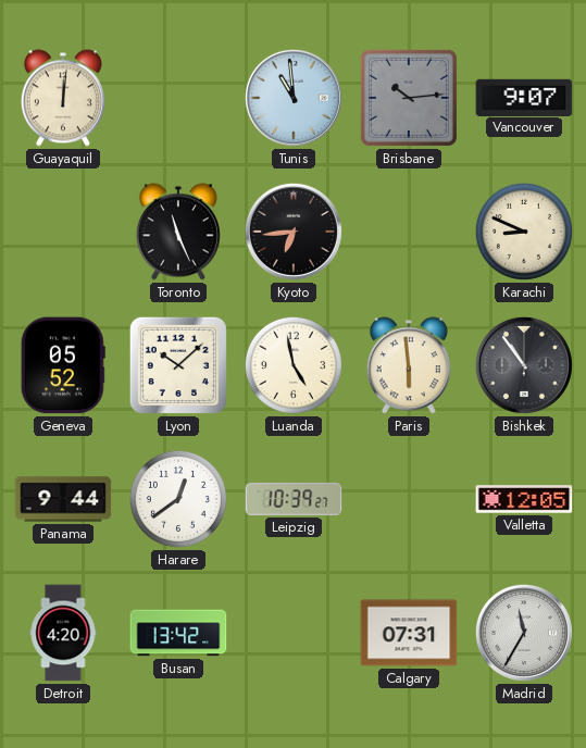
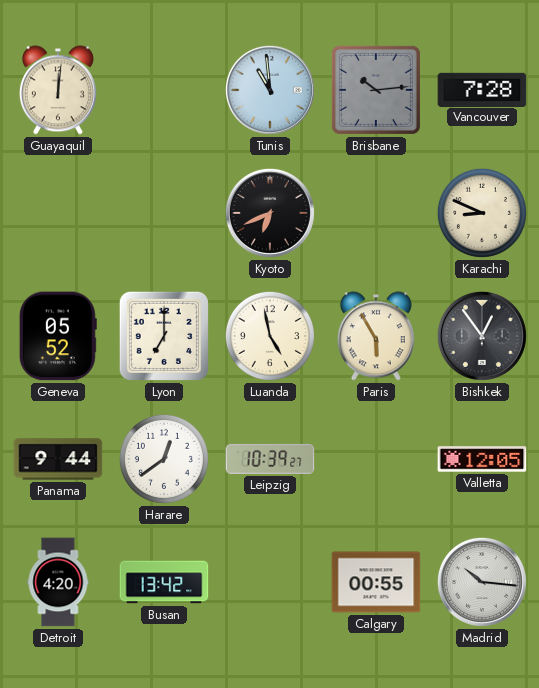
Vancouver: 9:07 -> 7:28 (482, 89)
Toronto: 11:26 -> none (178, 232)
Kyoto: 6:44 -> 6:41 (270, 213)
Lyon: 10:08 -> 7:00 (164, 336)
Paris: 5:59 -> 5:55 (376, 336)
Bishkek: 10:54 -> 12:54 (482, 336)
Calgary: 07:31 -> 00:55 (376, 582)
Madrid: 11:35 -> 10:16 (482, 582)
